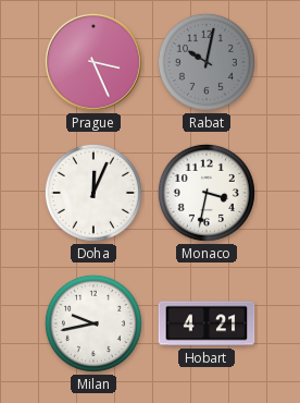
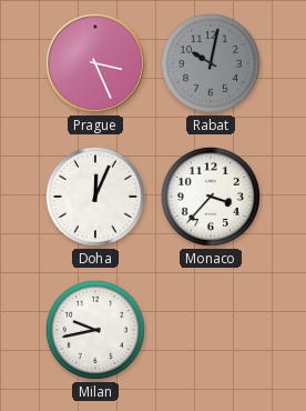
Monaco: 3:32 -> 3:37 (211, 197)
Hobart: 4:21 -> none (207, 323)
